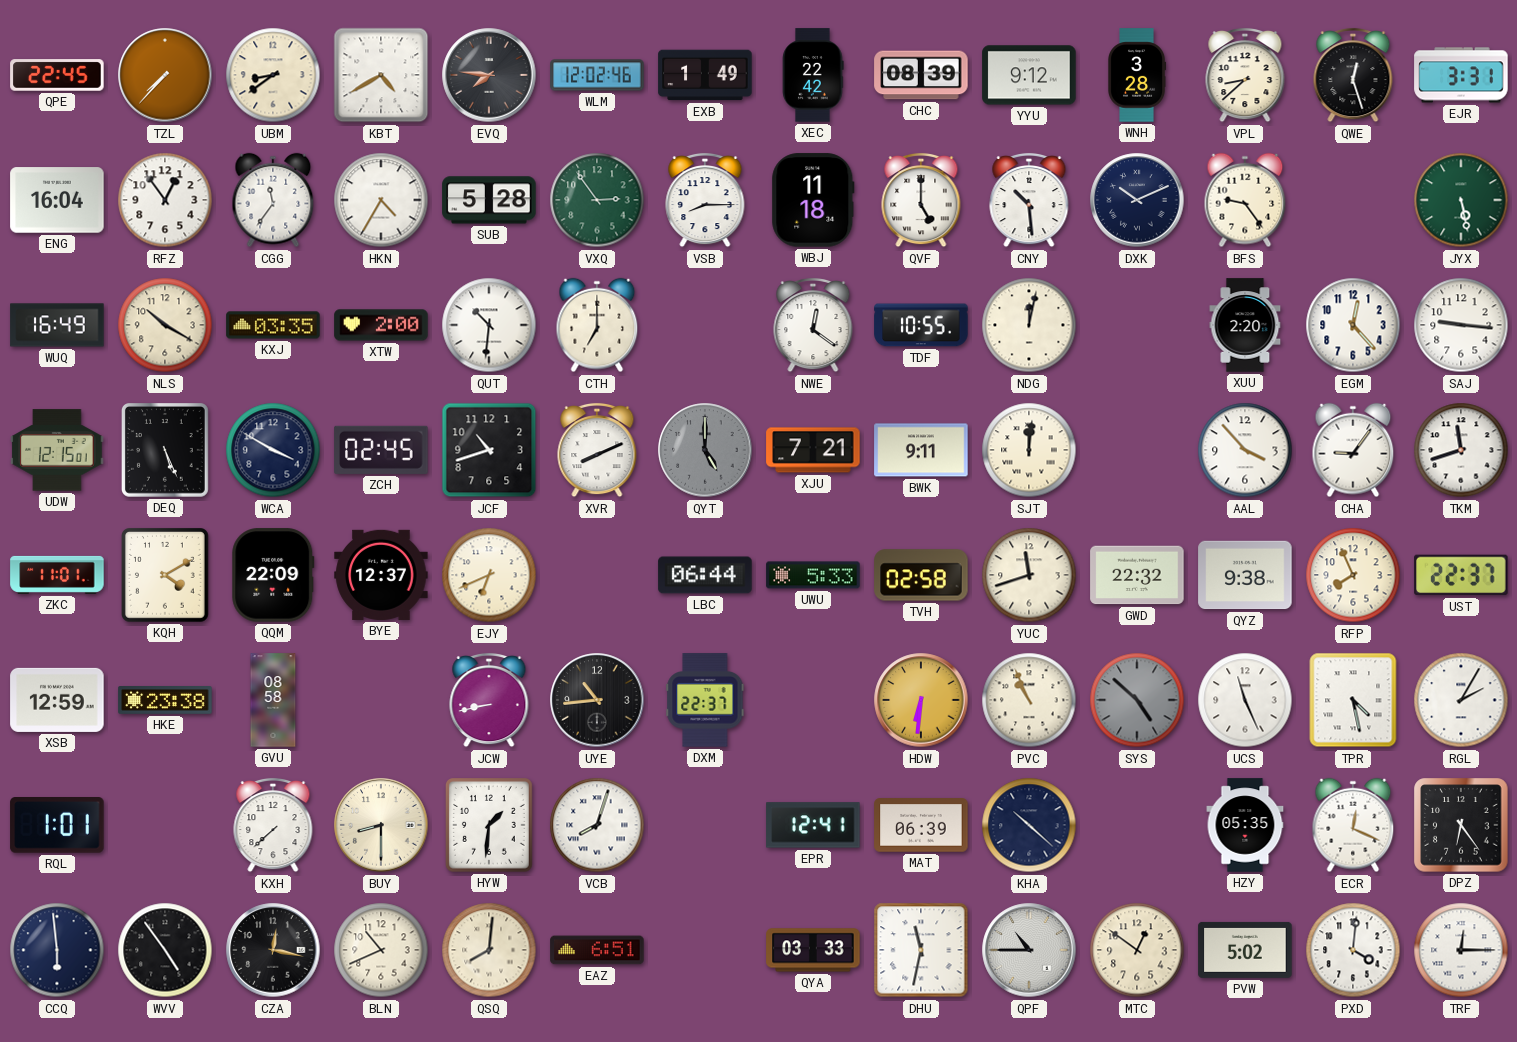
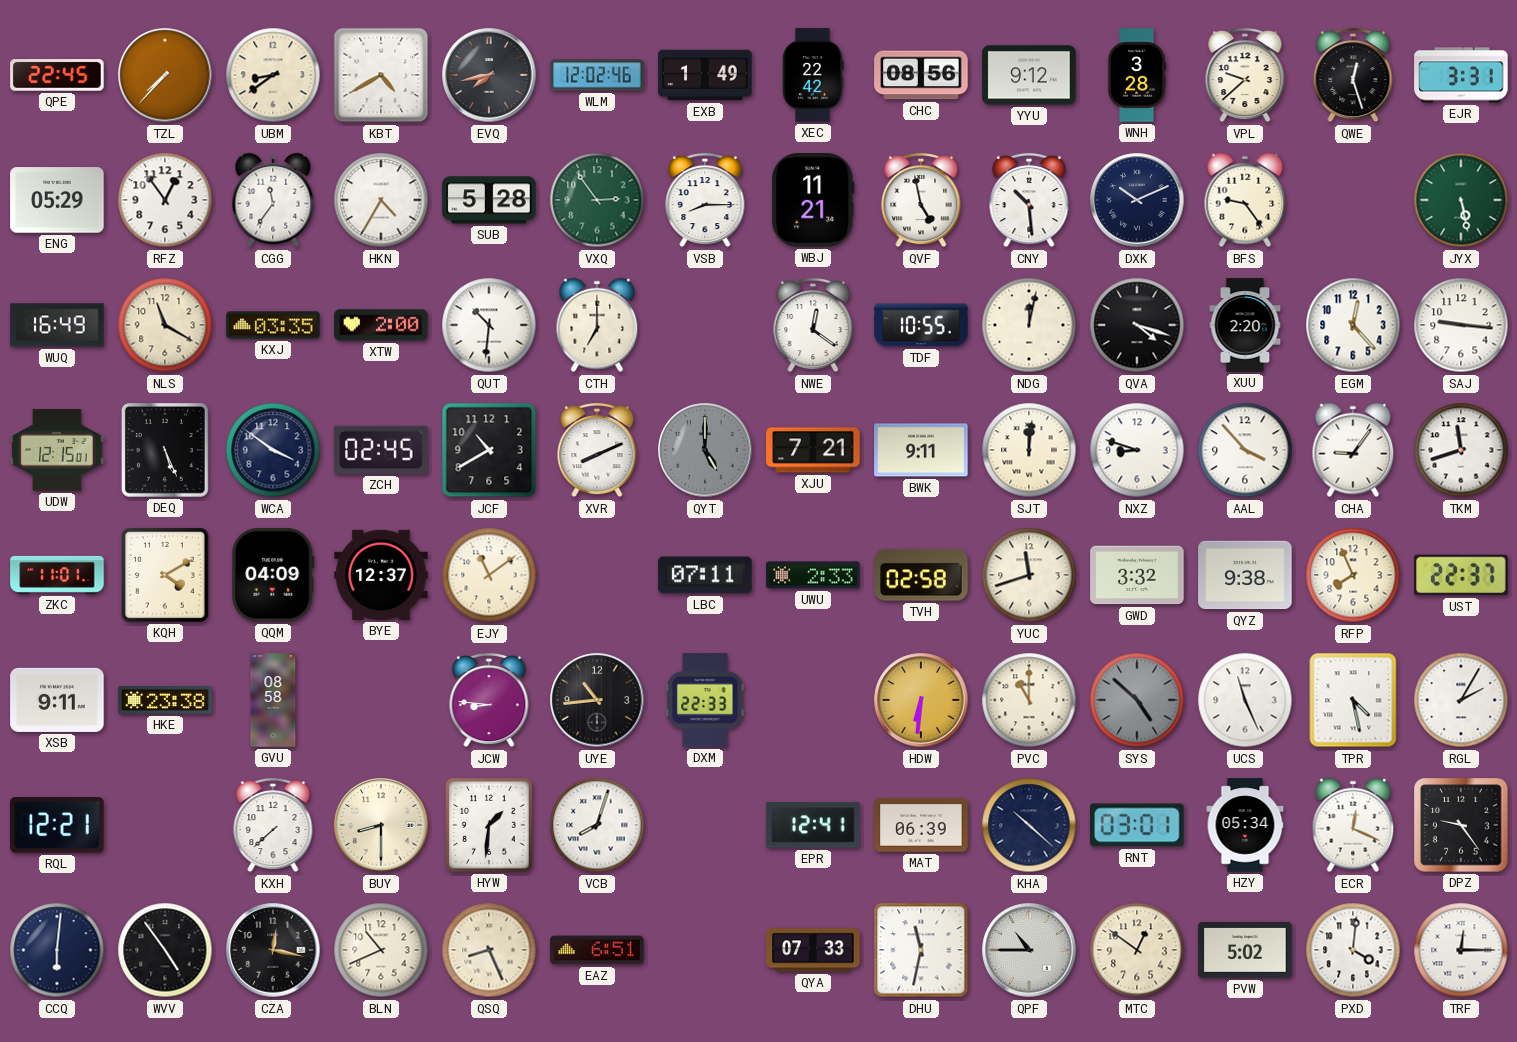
EVQ: 7:46 -> 7:43 (489, 75)
CHC: 08:39 -> 08:56 (921, 75)
VPL: 8:38 -> 9:38 (1245, 75)
ENG: 16:04 -> 05:29 (57, 200)
WBJ: 11:18 -> 11:21 (813, 200)
QVF: 5:00 -> 4:58 (921, 200)
NLS: 10:20 -> 11:20 (165, 325)
QVA: none -> 4:18 (1137, 325)
WCA: 3:50 -> 3:51 (273, 450)
JCF: 10:42 -> 10:40 (489, 450)
NXZ: none -> 8:48 (1137, 450)
QQM: 22:09 -> 04:09 (273, 575)
EJY: 6:41 -> 11:09 (489, 575)
LBC: 06:44 -> 07:11 (705, 575)
UWU: 5:33 -> 2:33 (813, 575)
GWD: 22:32 -> 3:32 (1137, 575)
XSB: 12:59 -> 9:11 (57, 700)
JCW: 8:43 -> 8:46 (489, 700)
DXM: 22:37 -> 22:33 (705, 700)
PVC: 10:56 -> 11:00 (1029, 700)
RQL: 1:01 -> 12:21 (57, 825)
RNT: none -> 03:01 (1137, 825)
HZY: 05:35 -> 05:34 (1245, 825)
DPZ: 6:24 -> 9:24 (1461, 825)
CCQ: 5:59 -> 6:01 (57, 950)
QSQ: 8:01 -> 8:26 (489, 950)
QYA: 03:33 -> 07:33 (813, 950)
